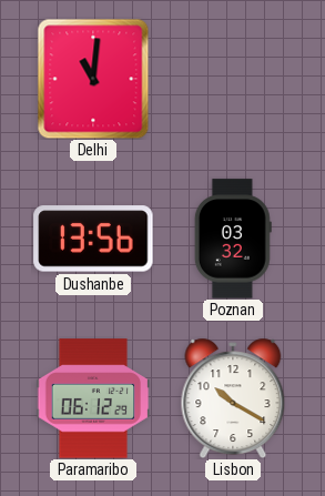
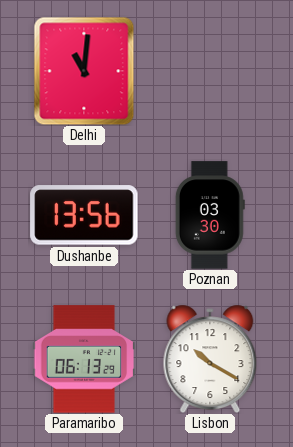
Poznan: 03:32 -> 03:30 (210, 215)
Paramaribo: 06:12 -> 06:13 (84, 359)
